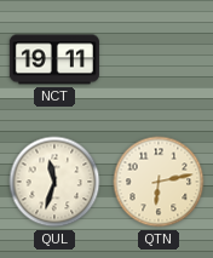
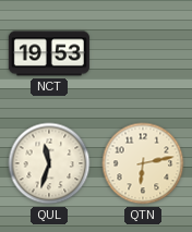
NCT: 19:11 -> 19:53 (49, 53)
